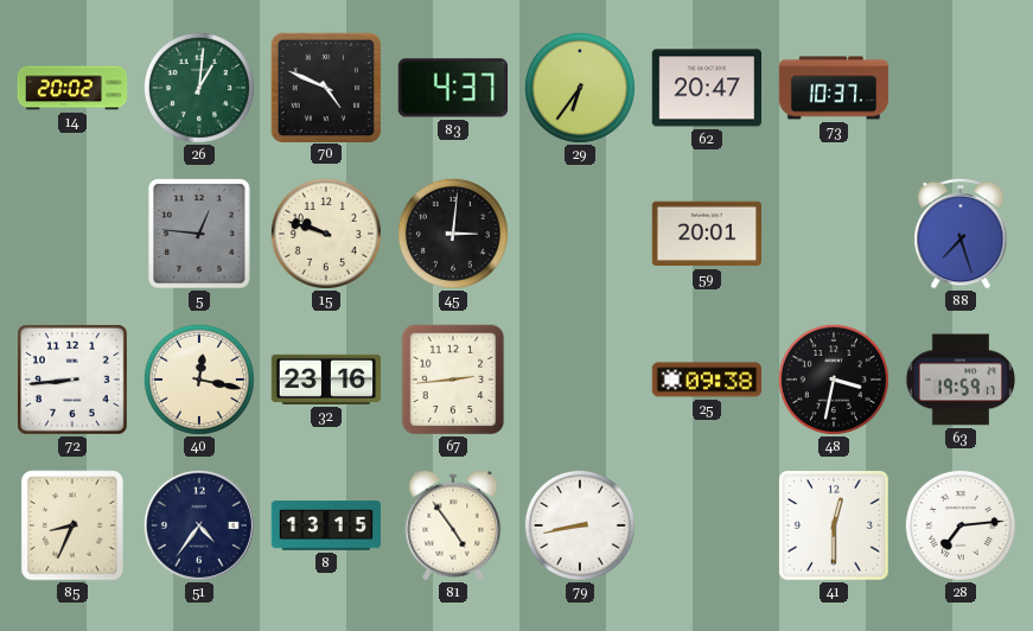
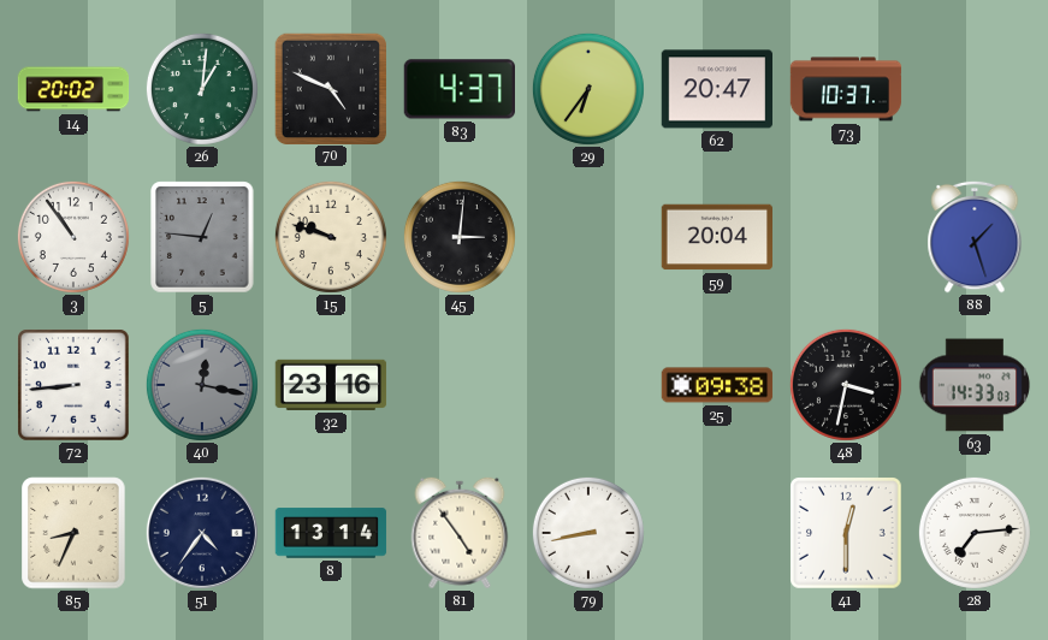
3: none -> 10:54 (73, 237)
59: 20:01 -> 20:04 (717, 237)
88: 7:27 -> 1:27 (975, 237)
40 dial: cream -> grey (202, 385)
67: 2:44 -> none (453, 380)
63: 19:59 -> 14:33 (975, 385)
8: 13:15 -> 13:14 (331, 533)
